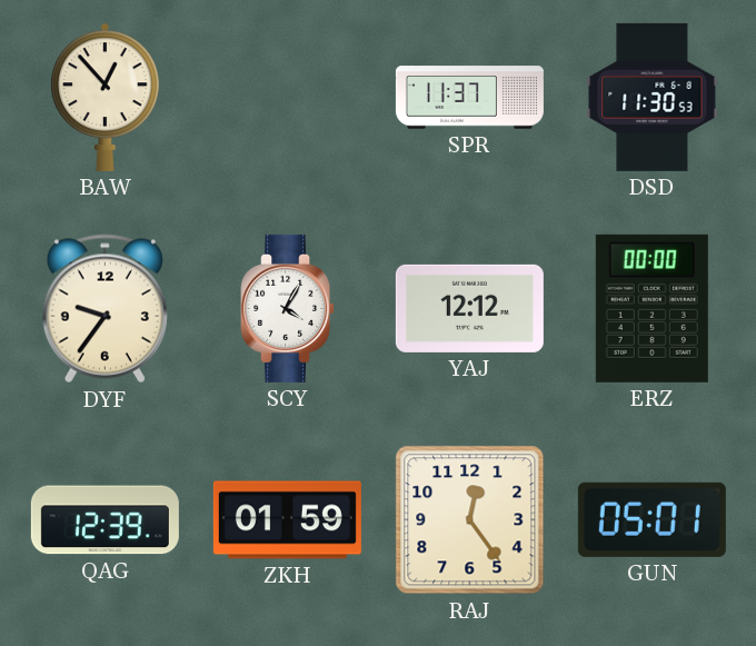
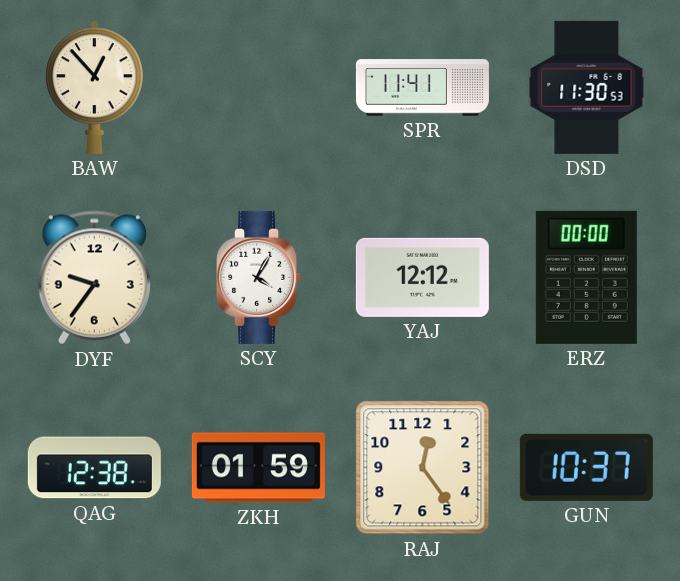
SPR: 11:37 -> 11:41 (422, 88)
QAG: 12:39 -> 12:38 (94, 468)
GUN: 05:01 -> 10:37 (586, 467)
